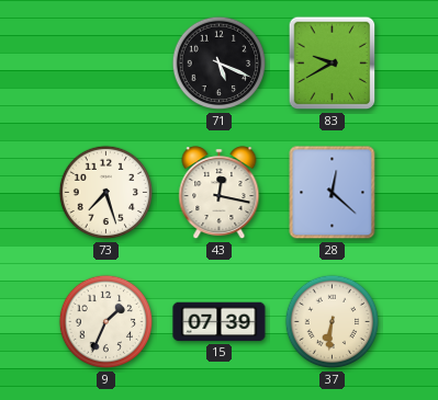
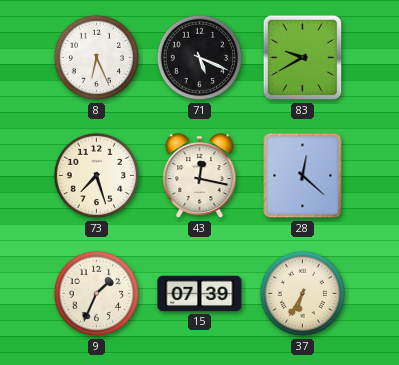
8: none -> 6:26 (97, 58)
37: 6:31 -> 6:35 (303, 294)
